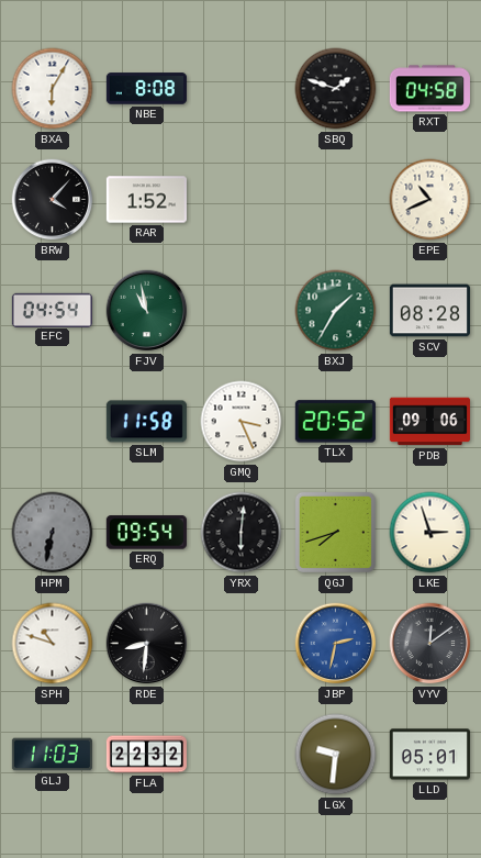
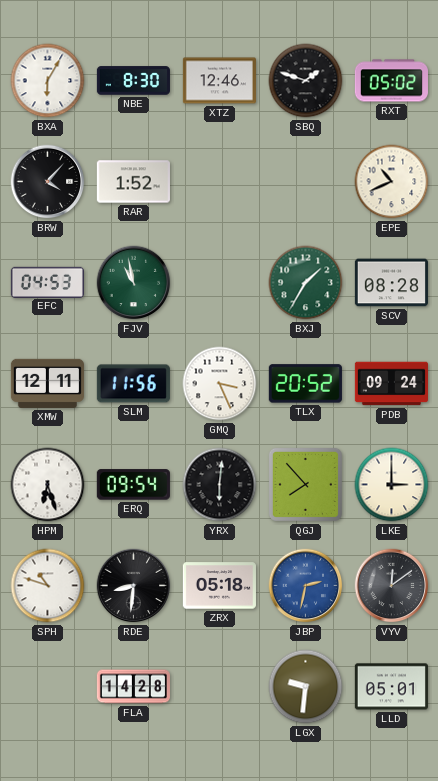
NBE: 8:08 -> 8:30 (133, 81)
XTZ: none -> 12:46 (219, 81)
RXT: 04:58 -> 05:02 (391, 81)
EFC: 04:54 -> 04:53 (47, 282)
XMW: none -> 12:11 (47, 383)
SLM: 11:58 -> 11:56 (133, 384)
PDB: 09:06 -> 09:24 (391, 384)
HPM: 6:32 -> 6:27 (48, 485)
HPM dial: grey -> white (48, 485)
QGJ: 7:42 -> 7:53 (305, 484)
LKE: 2:57 -> 3:00 (392, 485)
ZRX: none -> 05:18 (219, 586)
GLJ: 11:03 -> none (52, 755)
FLA: 22:32 -> 14:28 (133, 687)
